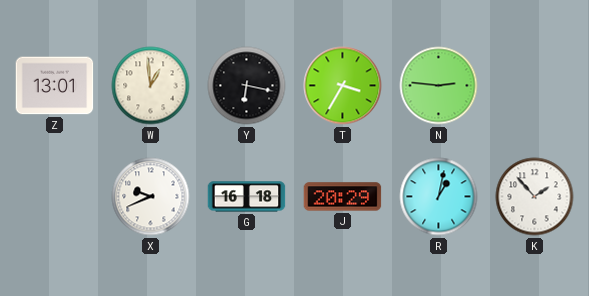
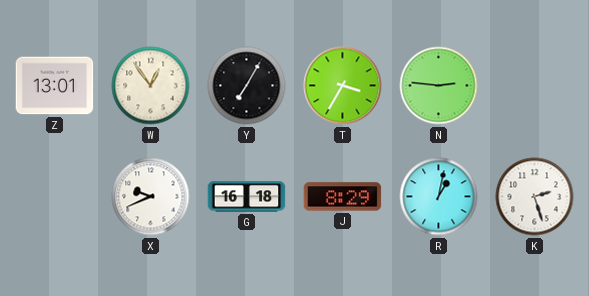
W: 12:59 -> 12:54 (151, 86)
Y: 6:17 -> 7:05 (247, 86)
J: 20:29 -> 8:29 (343, 197)
K: 1:53 -> 2:27 (535, 197)
